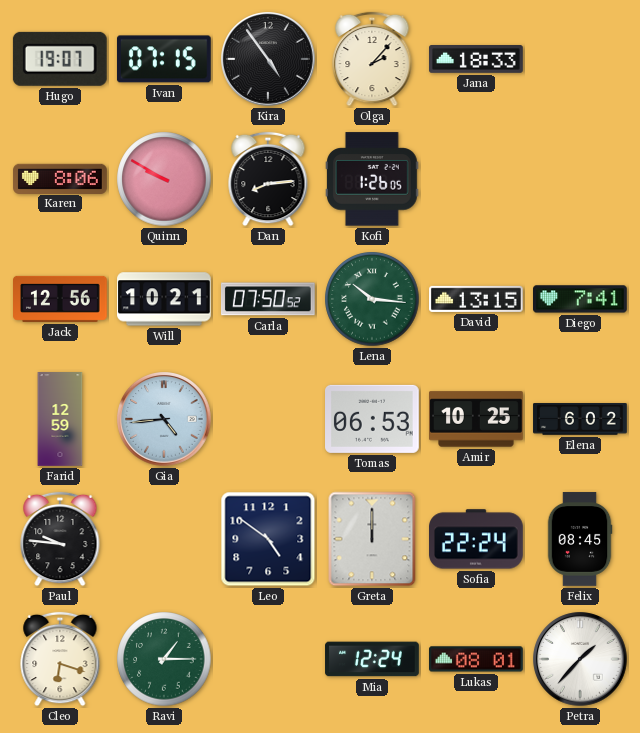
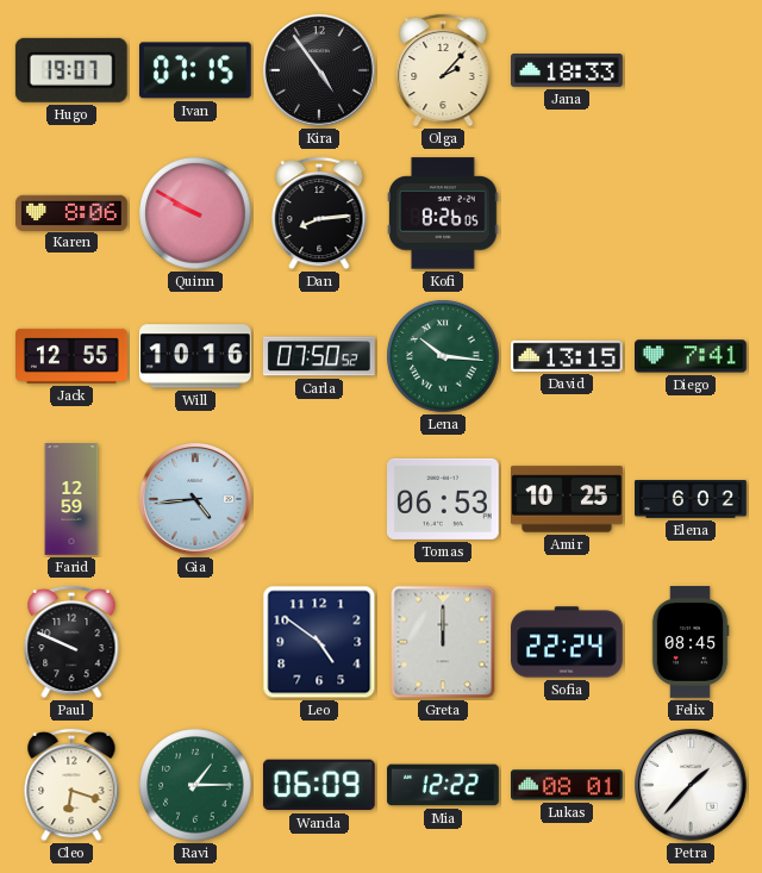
Kofi: 1:26 -> 8:26 (444, 213)
Jack: 12:56 -> 12:55 (73, 356)
Will: 10:21 -> 10:16 (196, 356)
Paul: 9:46 -> 9:49 (71, 642)
Wanda: none -> 06:09 (319, 785)
Mia: 12:24 -> 12:22 (443, 785)
